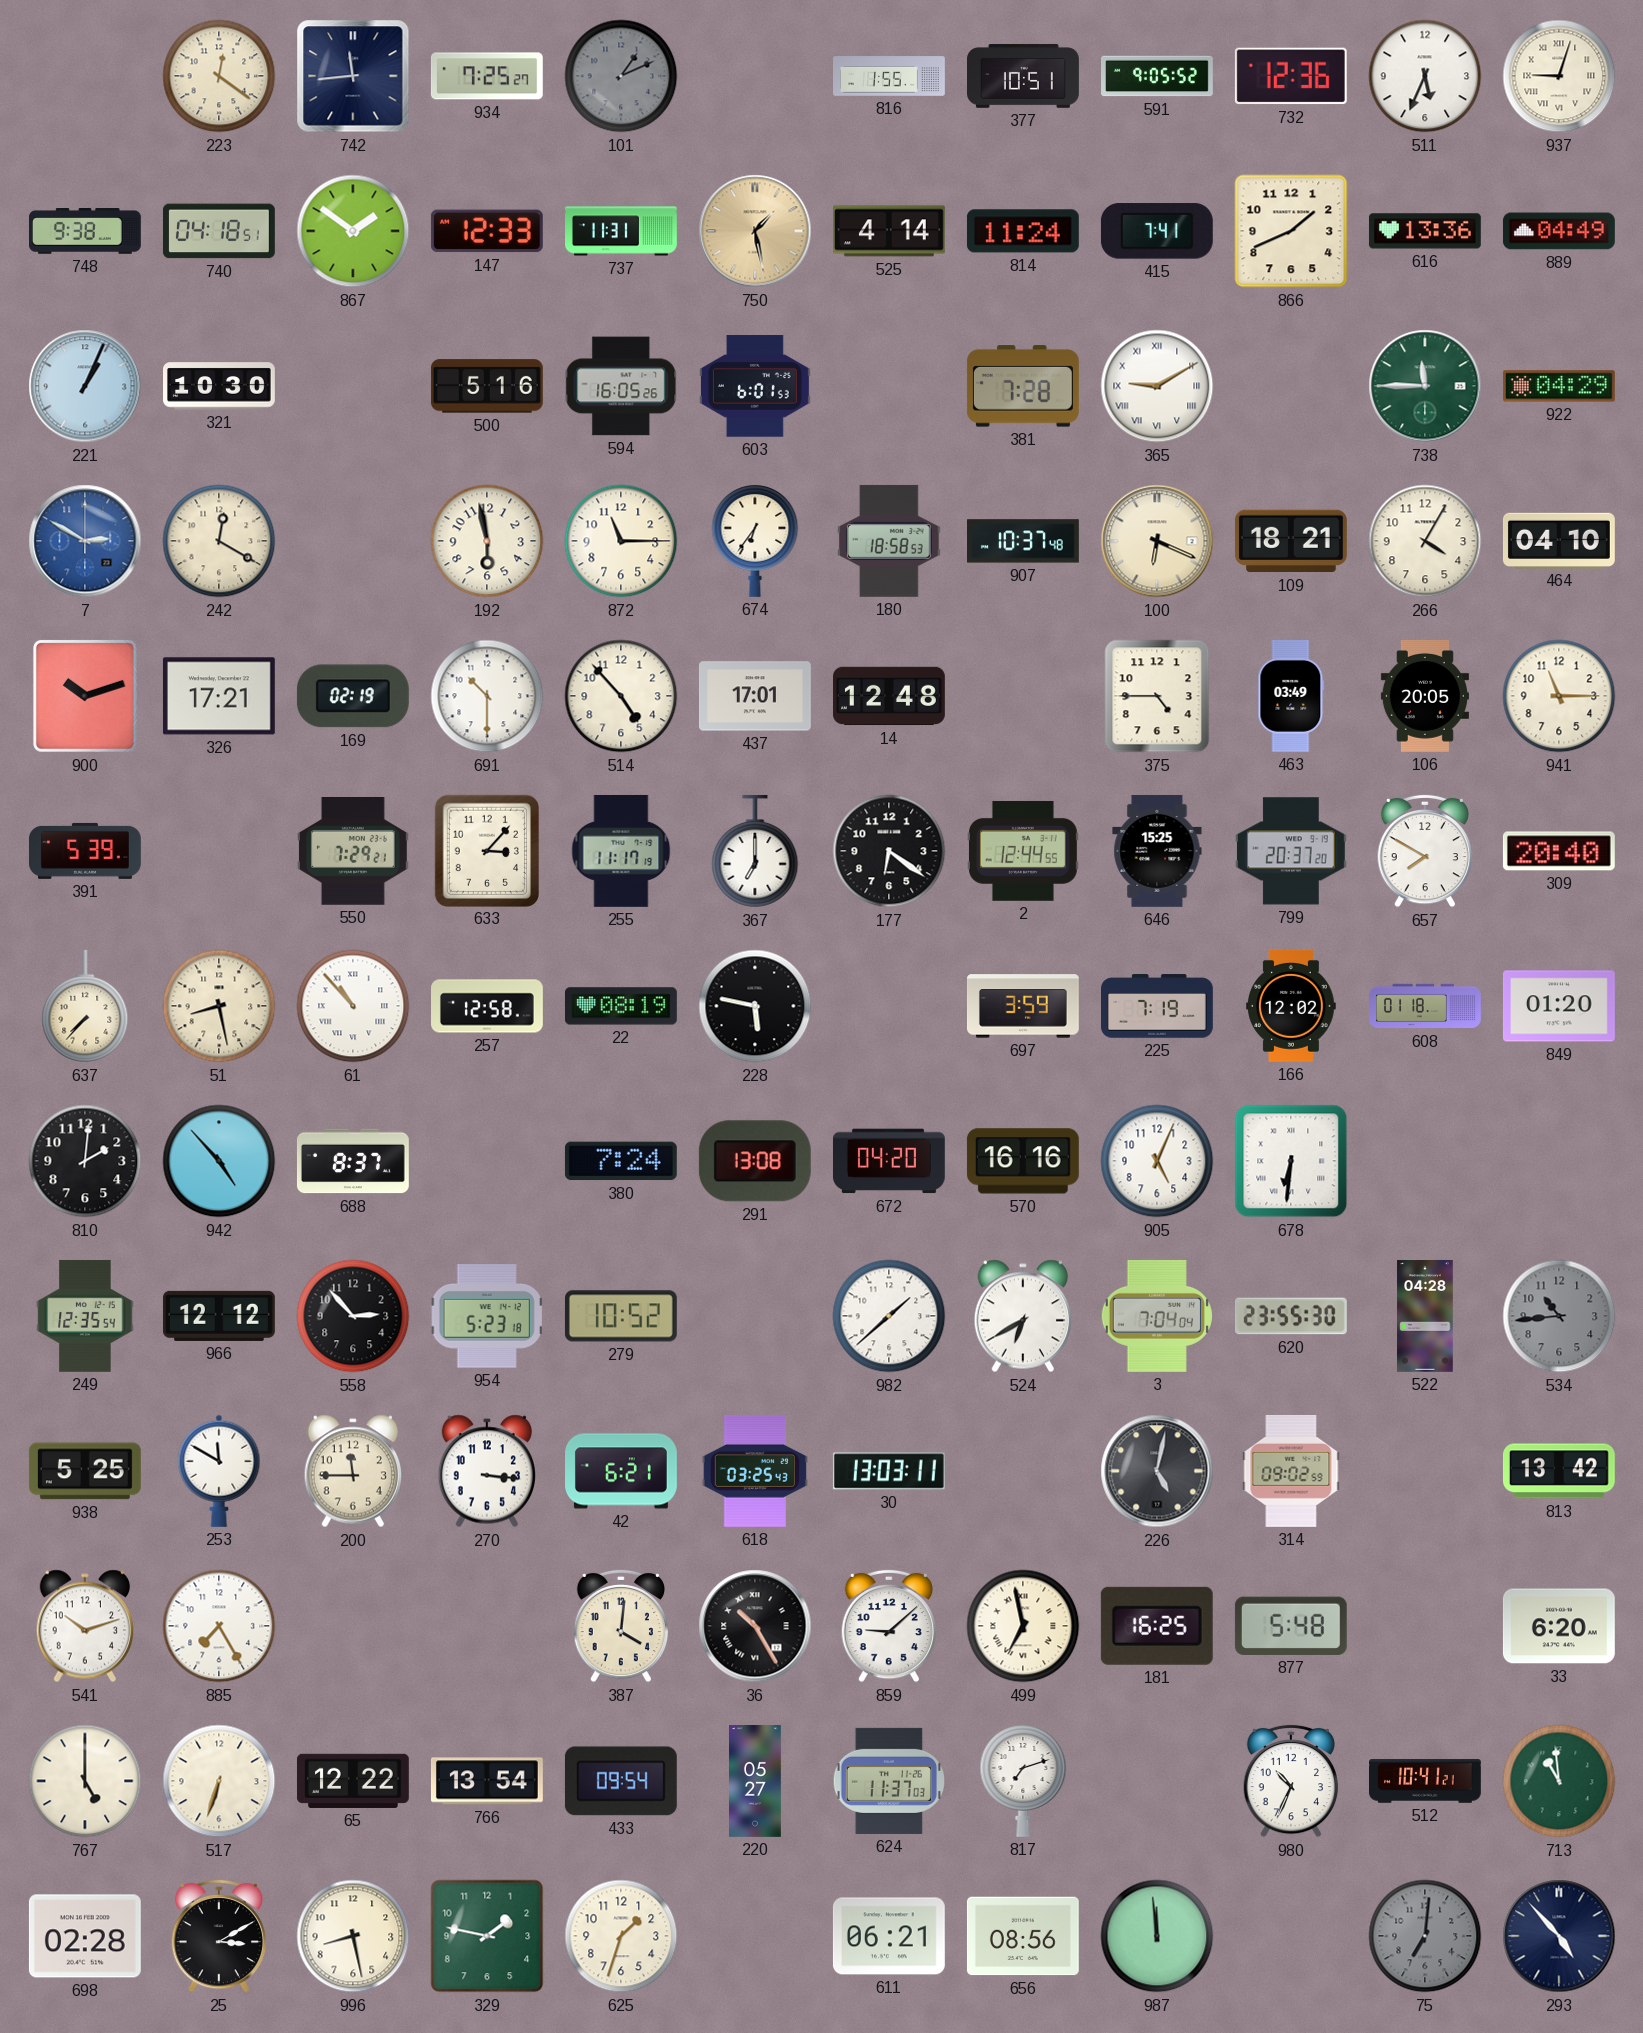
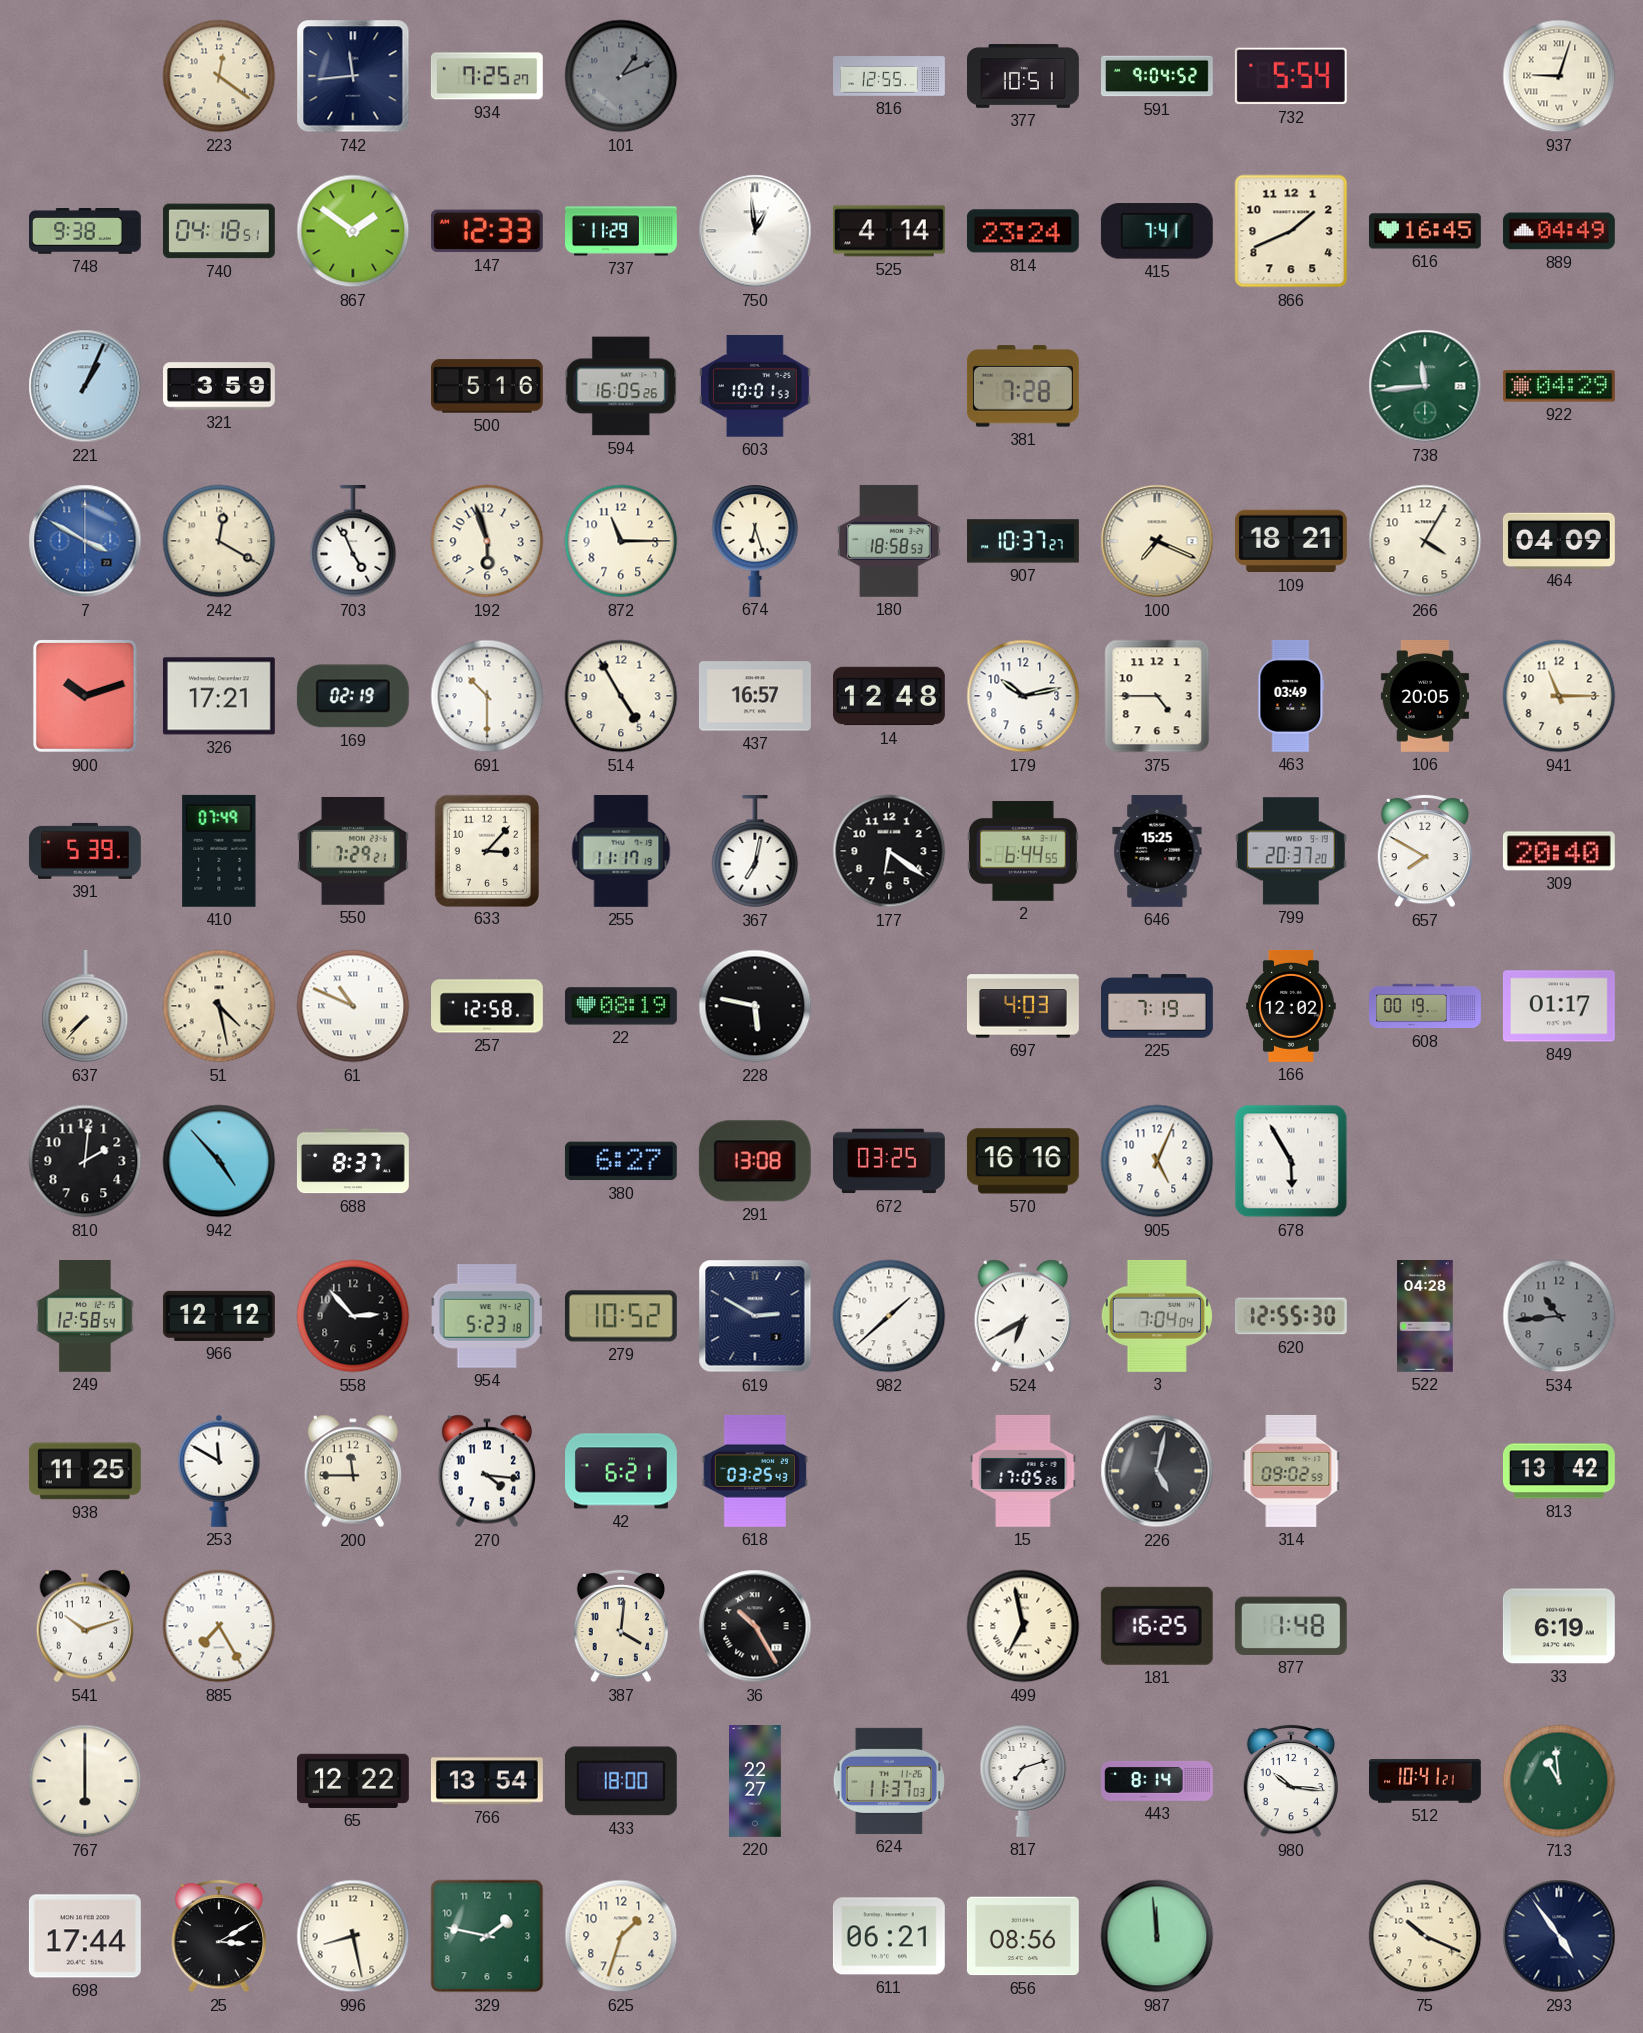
816: 1:55 -> 12:55 (890, 76)
591: 9:05 -> 9:04 (1158, 76)
732: 12:36 -> 5:54 (1291, 76)
511: 5:34 -> none (1425, 76)
737: 11:31 -> 11:29 (622, 231)
750: 1:28 -> 12:59 (755, 231)
750 dial: champagne -> white (755, 231)
814: 11:24 -> 23:24 (1023, 231)
616: 13:36 -> 16:45 (1425, 231)
321: 10:30 -> 3:59 (220, 386)
603: 6:01 -> 10:01 (755, 386)
365: 9:10 -> none (1157, 386)
738: 11:45 -> 11:44 (1425, 386)
7: 2:50 -> 3:50 (85, 541)
703: none -> 4:56 (353, 541)
192: 5:58 -> 5:57 (487, 541)
674: 6:36 -> 6:27 (755, 541)
907: 10:37:48 -> 10:37:27 (1024, 541)
100: 6:19 -> 7:19 (1157, 541)
464: 04:10 -> 04:09 (1559, 540)
514: 4:53 -> 4:55 (621, 696)
437: 17:01 -> 16:57 (755, 696)
179: none -> 10:13 (1023, 696)
410: none -> 07:49 (219, 851)
367: 7:00 -> 7:02 (755, 851)
2: 12:44 -> 6:44 (1023, 851)
51: 8:28 -> 4:28 (219, 1006)
61: 10:53 -> 10:49 (353, 1006)
697: 3:59 -> 4:03 (1023, 1006)
608: 01:18 -> 00:19 (1426, 1006)
849: 01:20 -> 01:17 (1559, 1006)
380: 7:24 -> 6:27 (621, 1161)
672: 04:20 -> 03:25 (889, 1161)
678: 6:31 -> 5:55 (1291, 1161)
249: 12:35 -> 12:58 (85, 1316)
619: none -> 2:50 (755, 1316)
620: 23:55 -> 12:55 (1291, 1316)
938: 5:25 -> 11:25 (85, 1471)
270: 3:16 -> 4:16 (486, 1471)
30: 13:03 -> none (889, 1471)
15: none -> 17:05 (1023, 1472)
859: 9:08 -> none (888, 1626)
877: 5:48 -> 1:48 (1291, 1626)
33: 6:20 -> 6:19 (1559, 1626)
767: 5:00 -> 6:00 (85, 1781)
517: 6:33 -> none (219, 1781)
433: 09:54 -> 18:00 (621, 1781)
220: 05:27 -> 22:27 (756, 1782)
443: none -> 8:14 (1158, 1781)
980: 10:34 -> 10:16 (1290, 1781)
698: 02:28 -> 17:44 (85, 1936)
75: 7:01 -> 10:19 (1425, 1936)
75 dial: grey -> cream (1425, 1936)
293: 4:53 -> 4:54 (1559, 1936)
